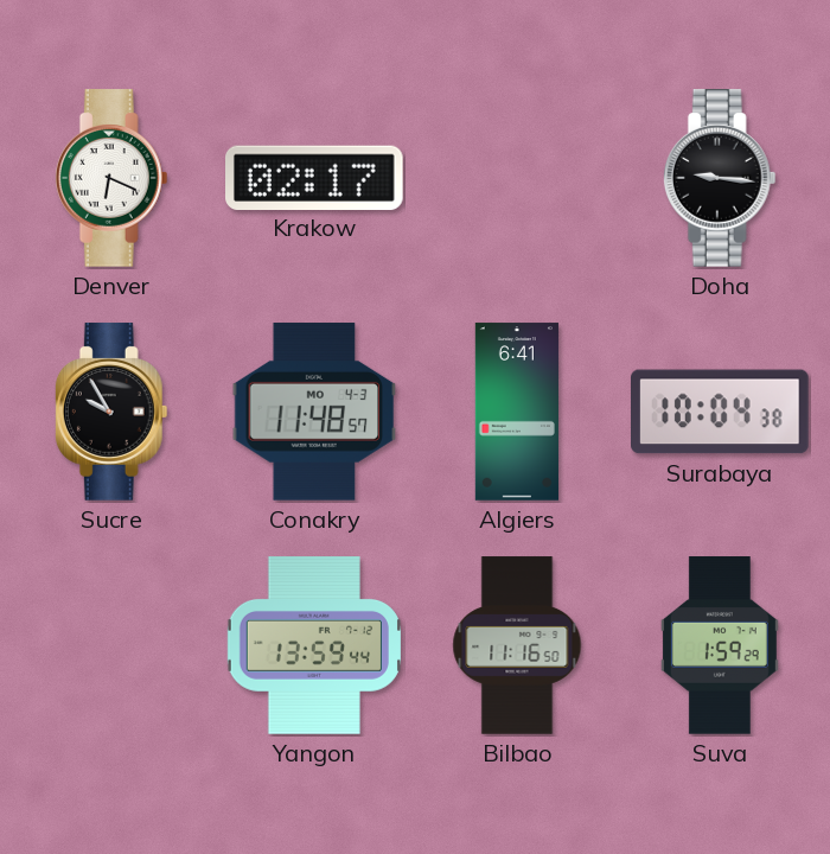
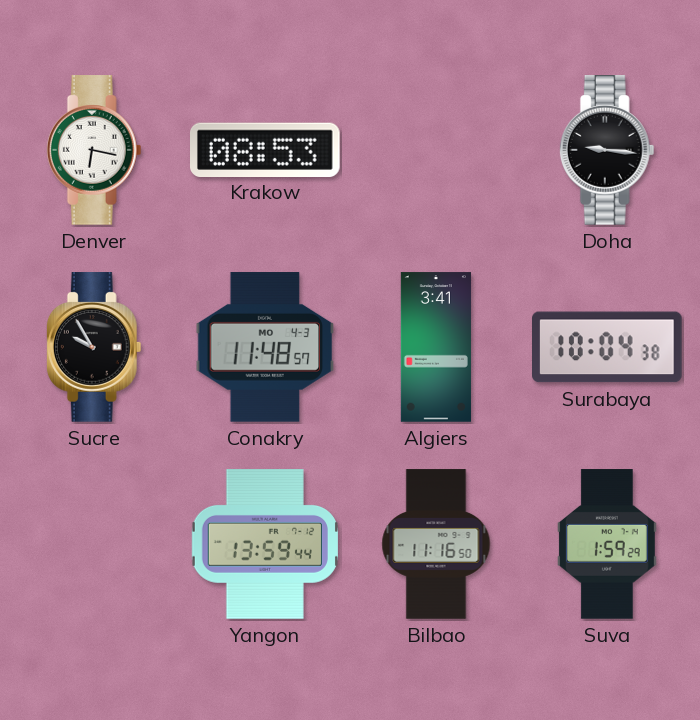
Denver: 6:19 -> 6:17 (94, 150)
Krakow: 02:17 -> 08:53 (266, 149)
Algiers: 6:41 -> 3:41 (436, 347)
